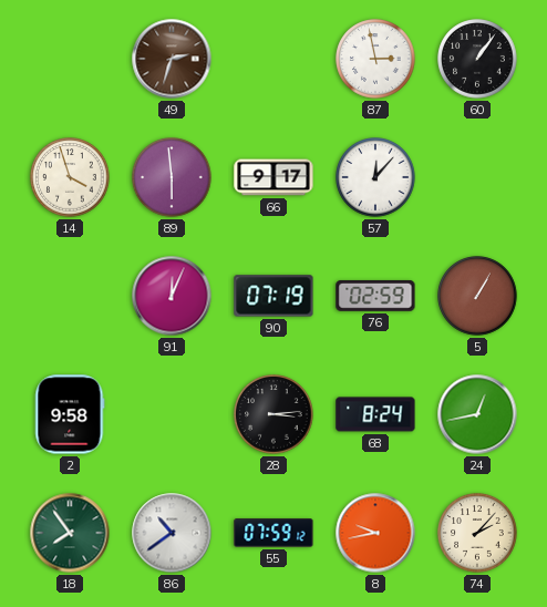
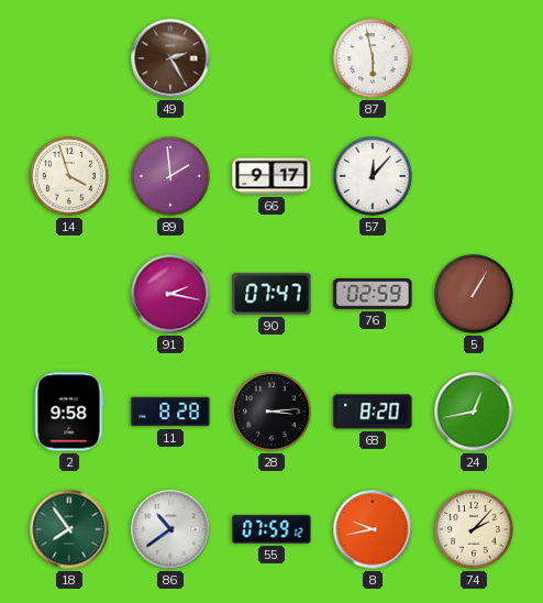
49: 2:33 -> 2:25 (170, 58)
87: 2:58 -> 5:58 (373, 58)
60: 1:06 -> none (477, 59)
89: 5:59 -> 1:59 (170, 176)
91: 12:04 -> 2:17 (170, 294)
90: 07:19 -> 07:47 (271, 294)
11: none -> 8:28 (170, 412)
68: 8:24 -> 8:20 (373, 412)
